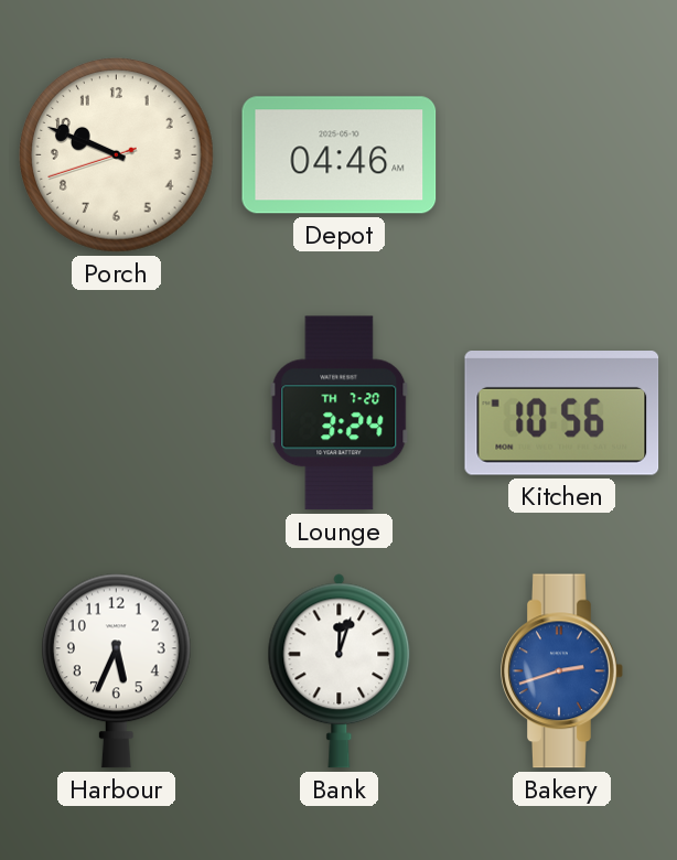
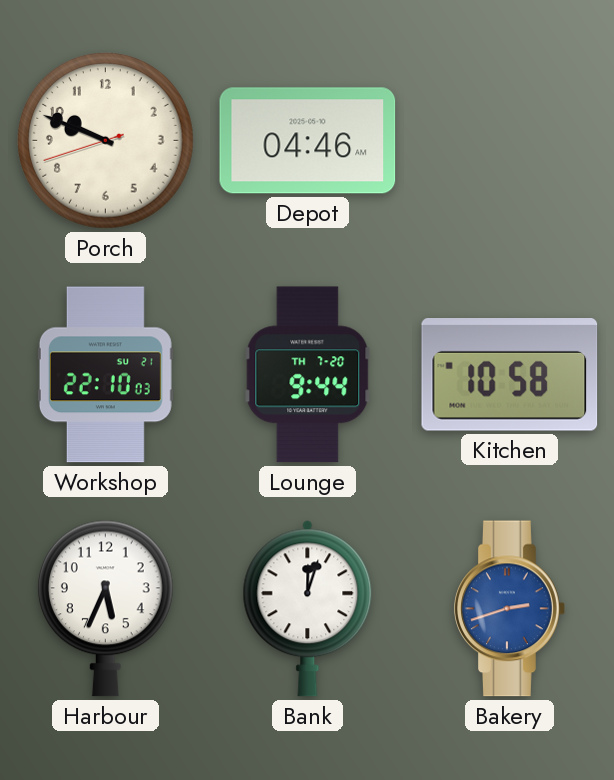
Workshop: none -> 22:10 (105, 375)
Lounge: 3:24 -> 9:44 (308, 375)
Kitchen: 10:56 -> 10:58 (510, 375)
